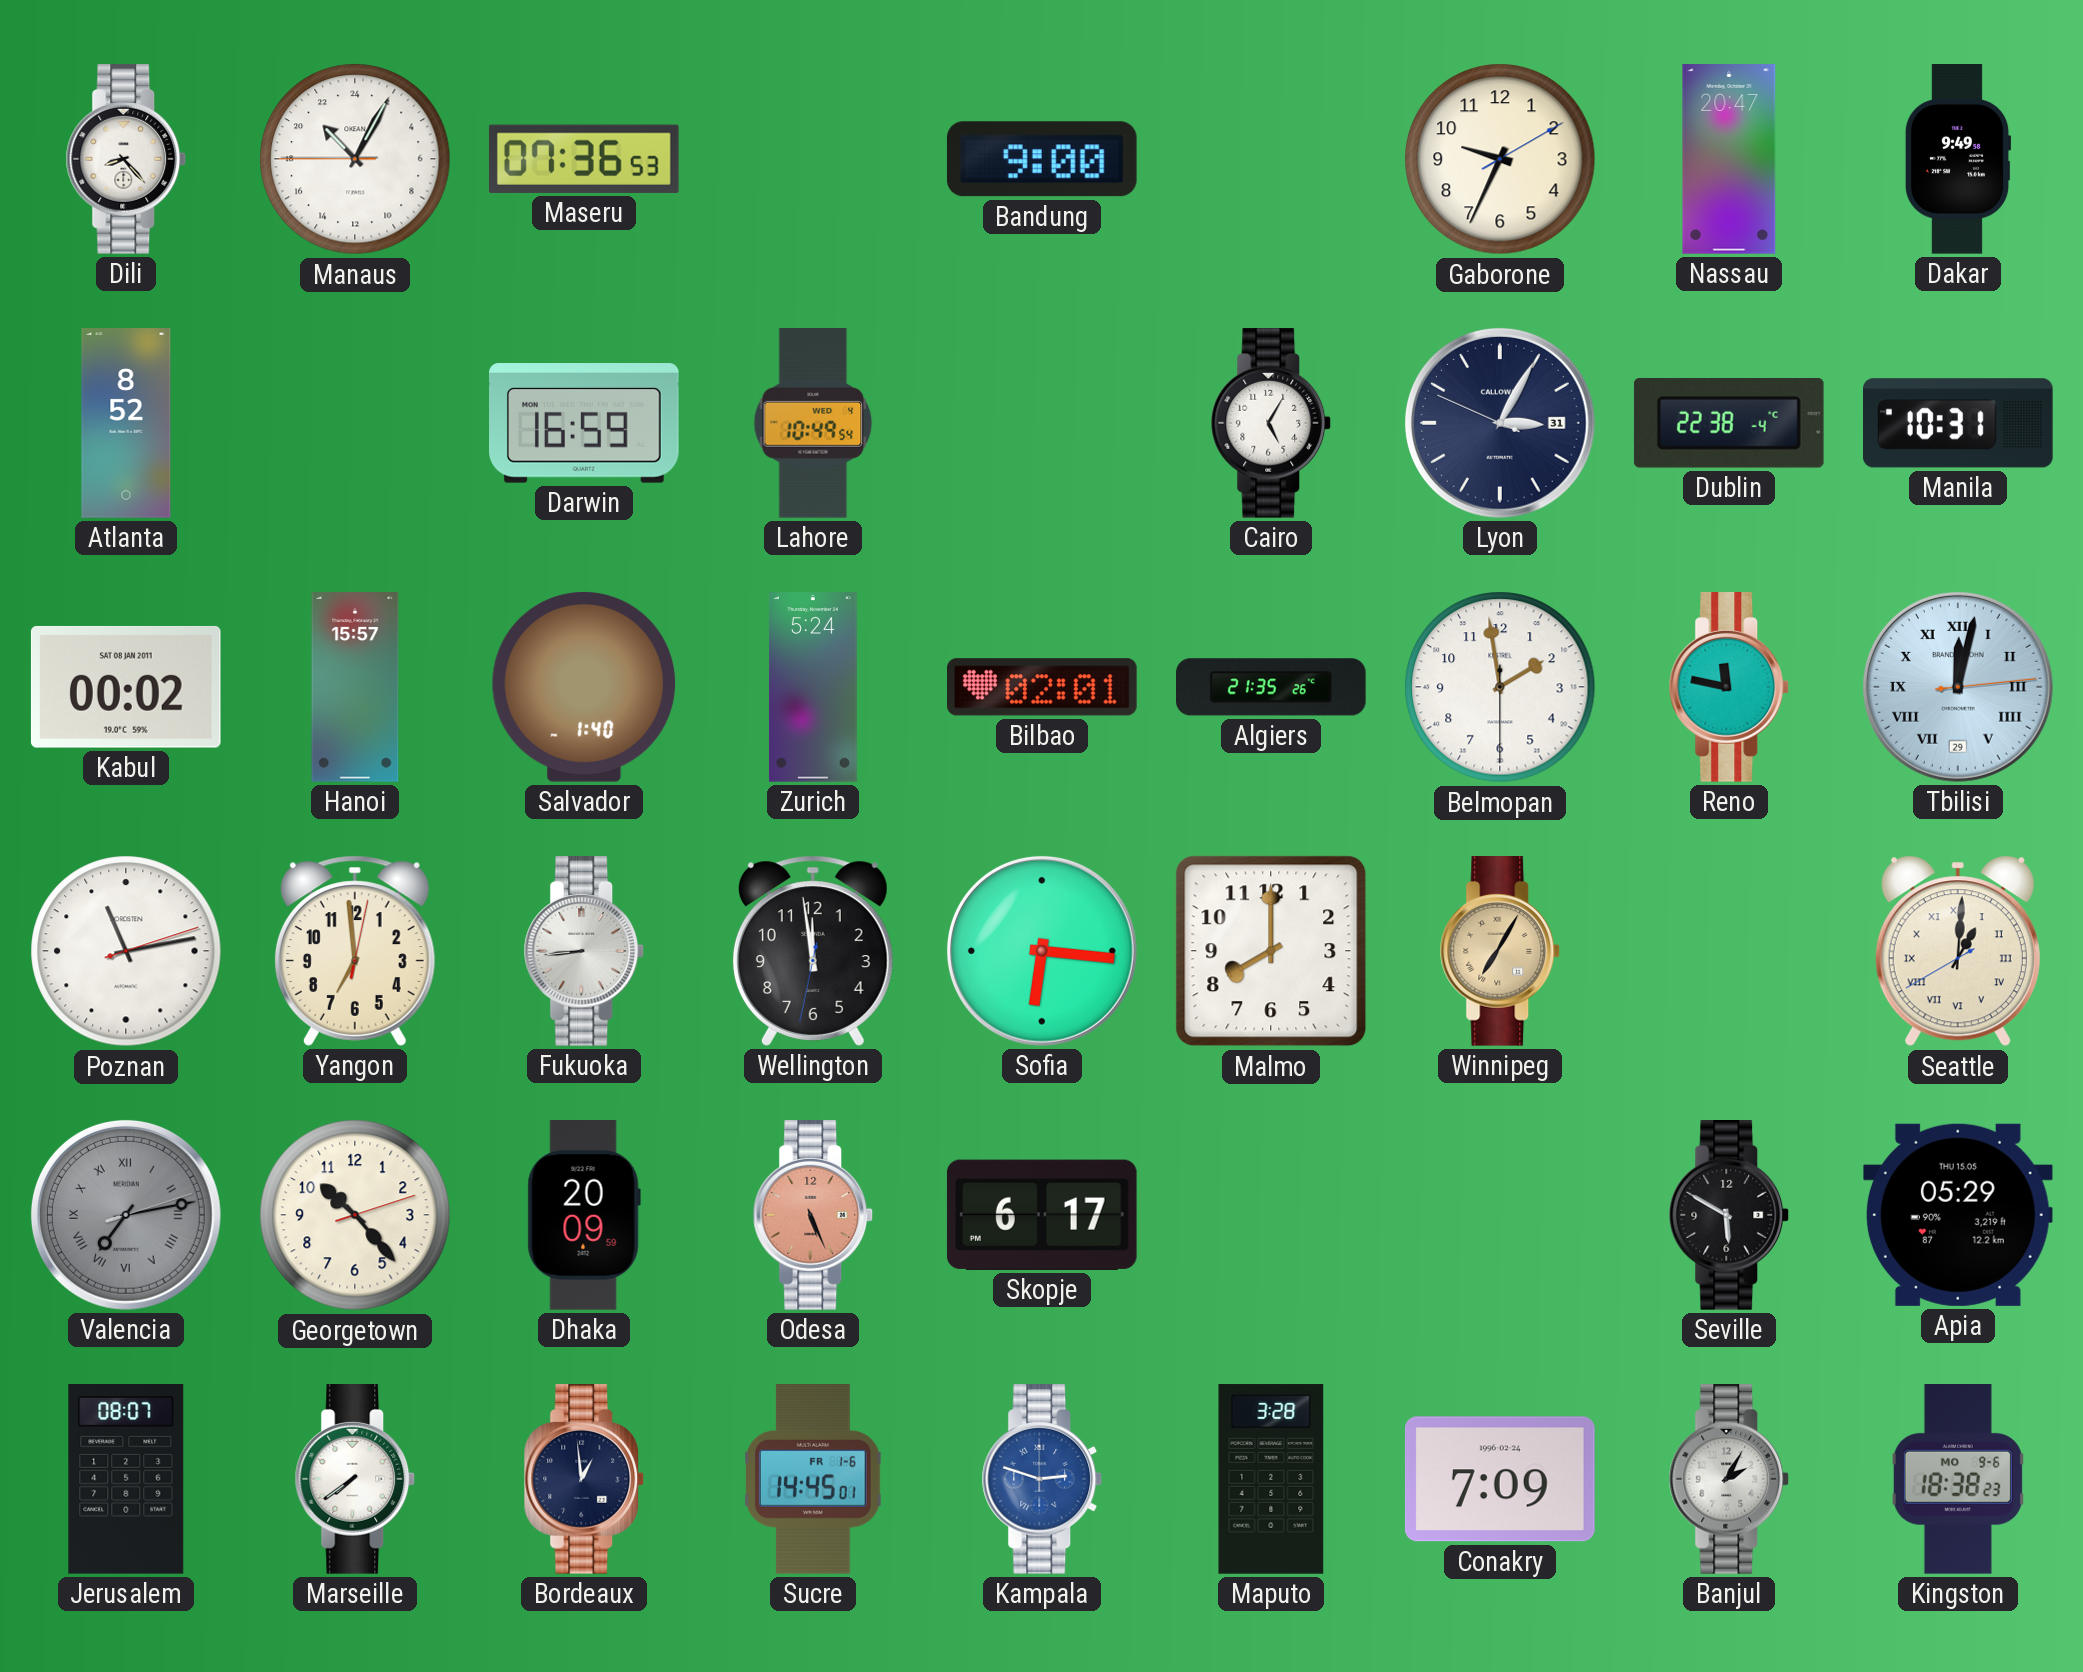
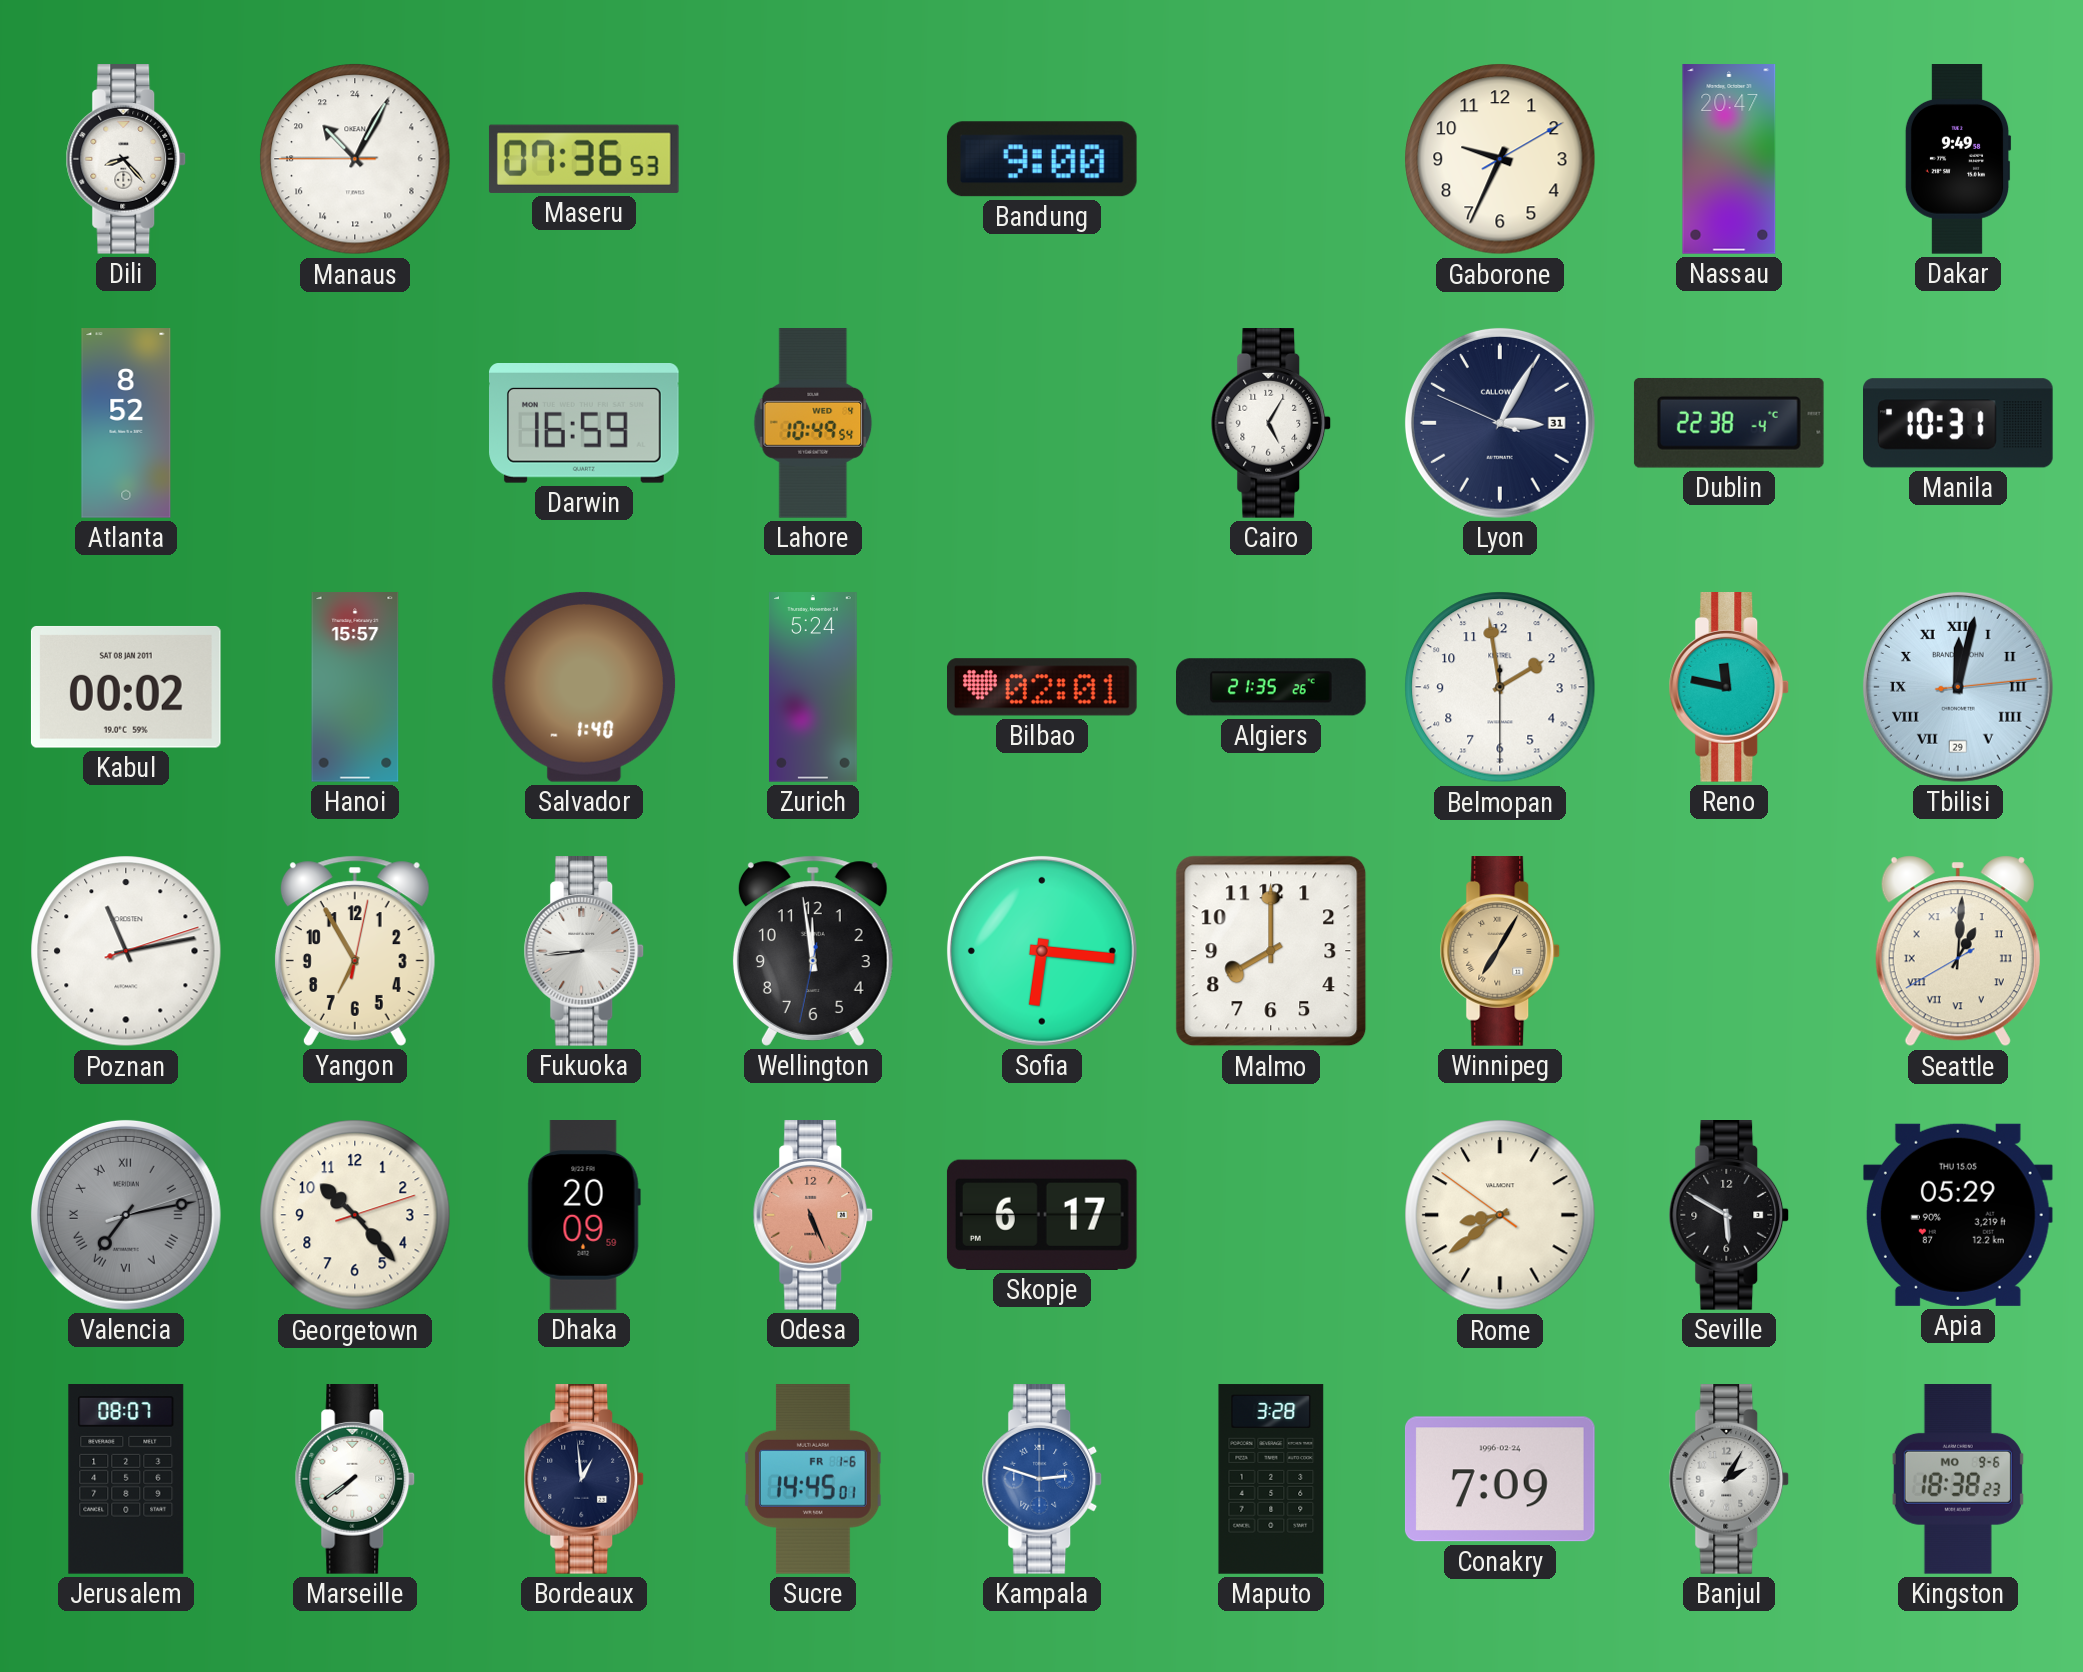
Yangon: 6:59 -> 6:55 (355, 951)
Rome: none -> 8:38 (1500, 1215)
